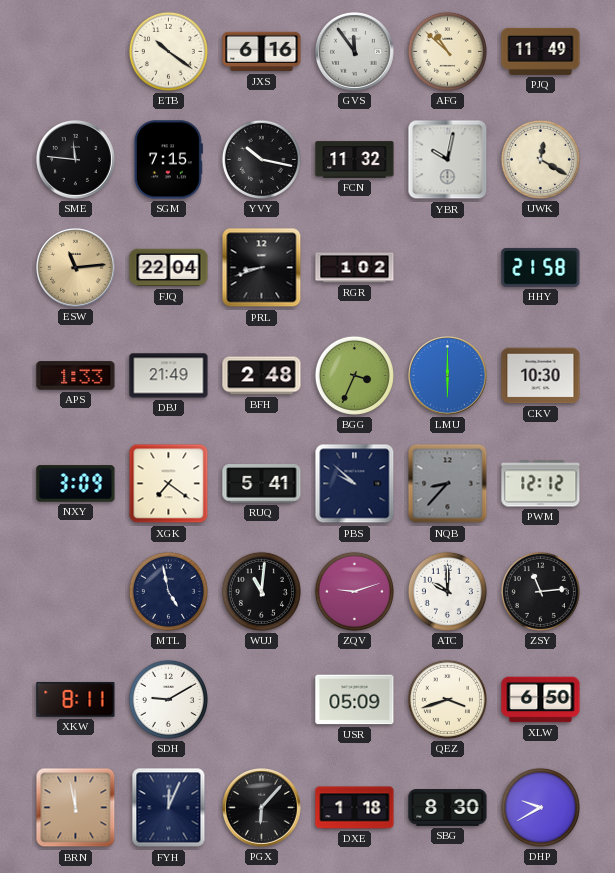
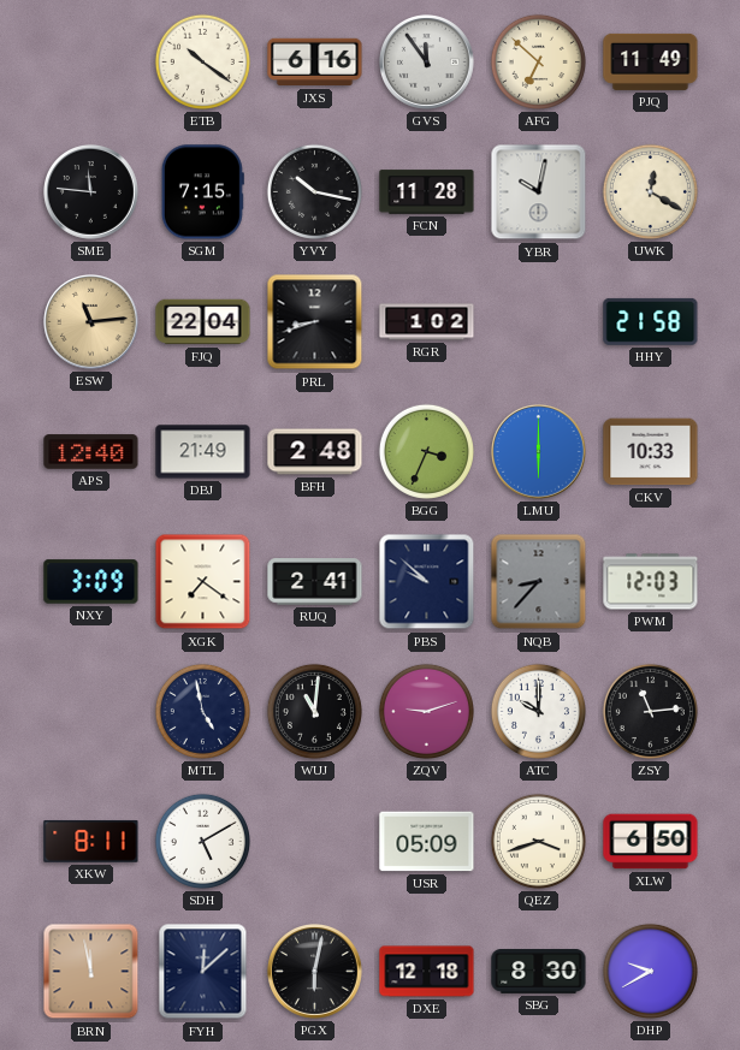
AFG: 10:52 -> 6:52 (538, 61)
FCN: 11:32 -> 11:28 (427, 192)
APS: 1:33 -> 12:40 (91, 452)
CKV: 10:30 -> 10:33 (651, 452)
RUQ: 5:41 -> 2:41 (315, 582)
PWM: 12:12 -> 12:03 (651, 582)
SDH: 9:10 -> 5:10 (202, 841)
FYH: 12:04 -> 12:08 (203, 972)
PGX: 6:07 -> 6:02 (315, 972)
DXE: 1:18 -> 12:18 (427, 972)
